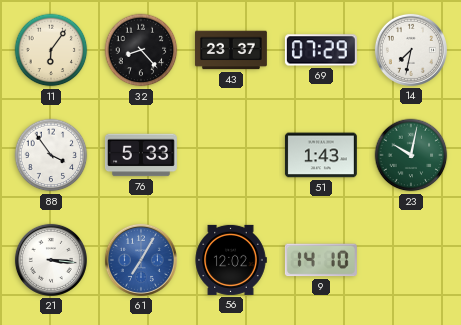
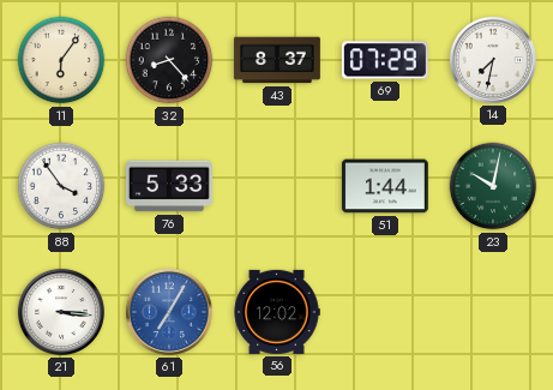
43: 23:37 -> 8:37 (277, 60)
51: 1:43 -> 1:44 (385, 186)
9: 14:10 -> none (321, 260)
